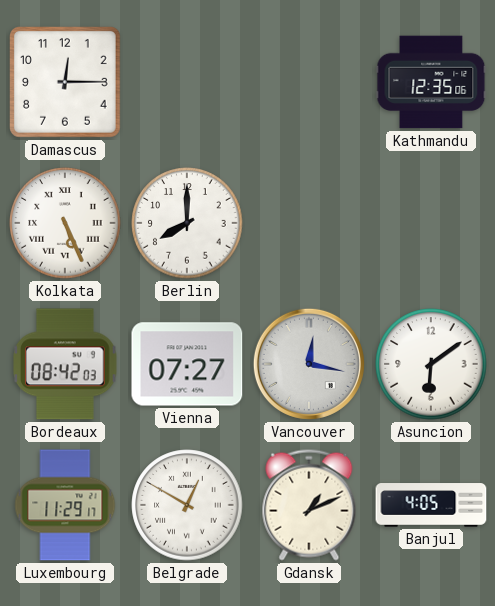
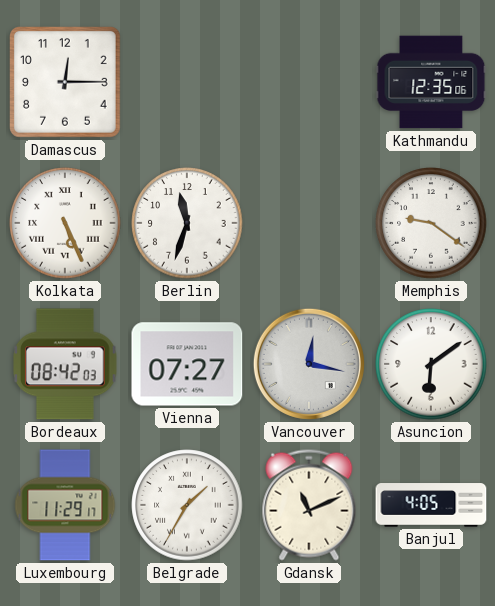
Berlin: 8:00 -> 11:33 (187, 223)
Memphis: none -> 9:21 (431, 223)
Belgrade: 12:50 -> 1:35 (187, 505)
Gdansk: 1:11 -> 11:11 (309, 505)
